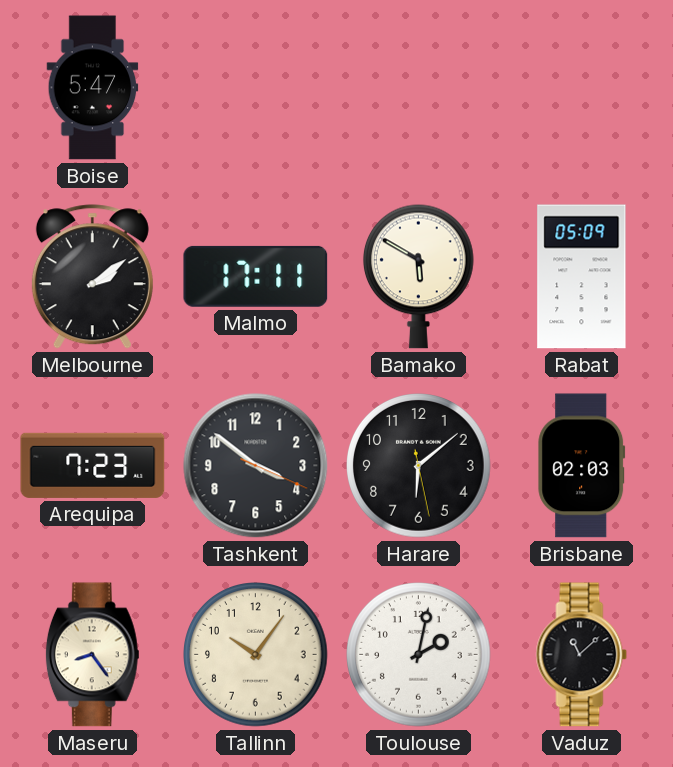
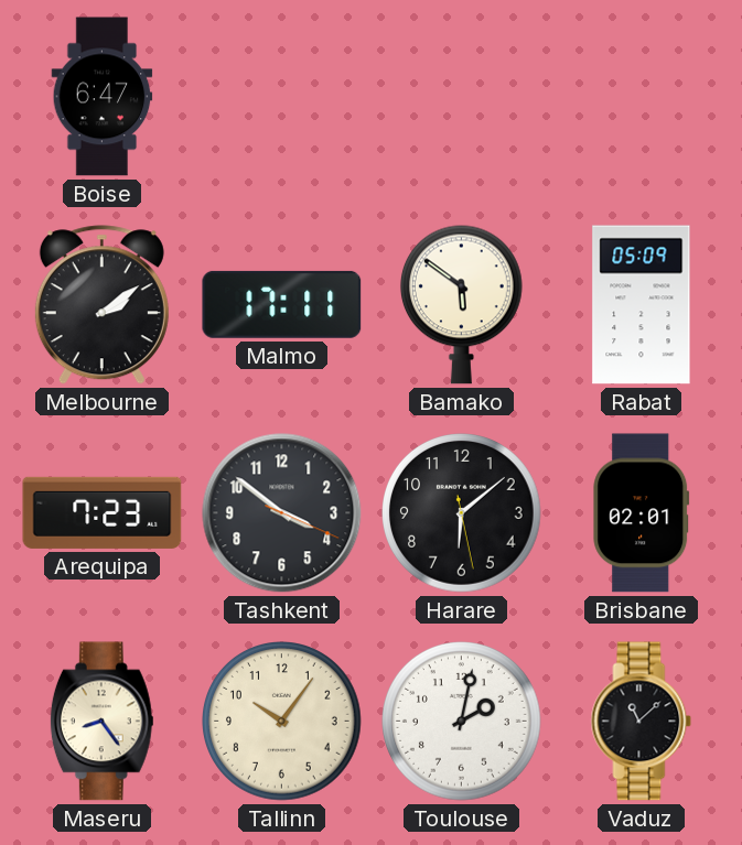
Boise: 5:47 -> 6:47 (103, 97)
Bamako: 5:50 -> 5:51 (461, 304)
Brisbane: 02:03 -> 02:01 (642, 513)
